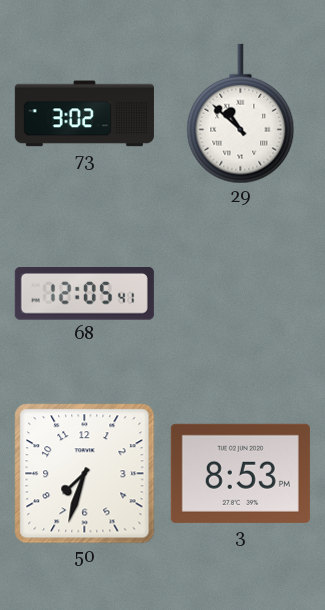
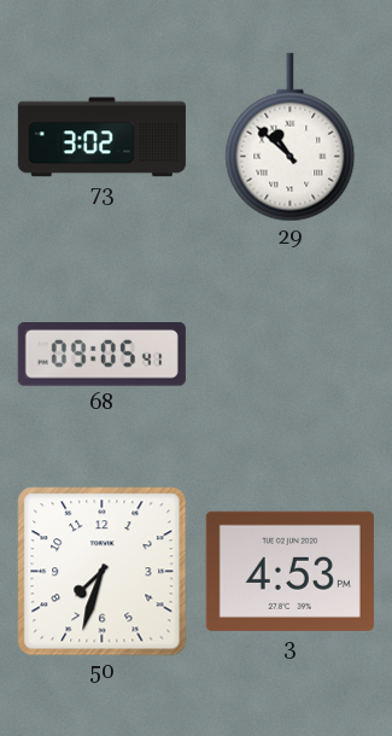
68: 12:05 -> 09:05 (101, 355)
3: 8:53 -> 4:53 (289, 571)
